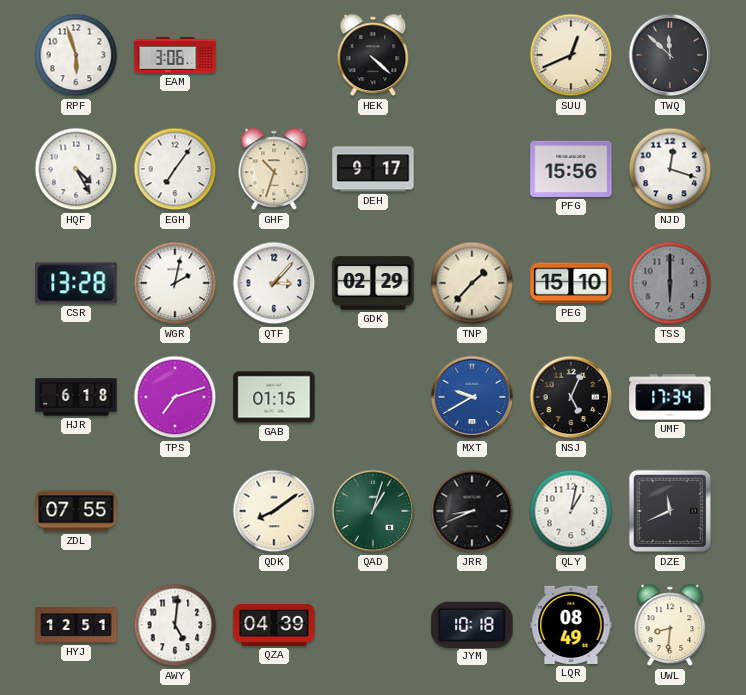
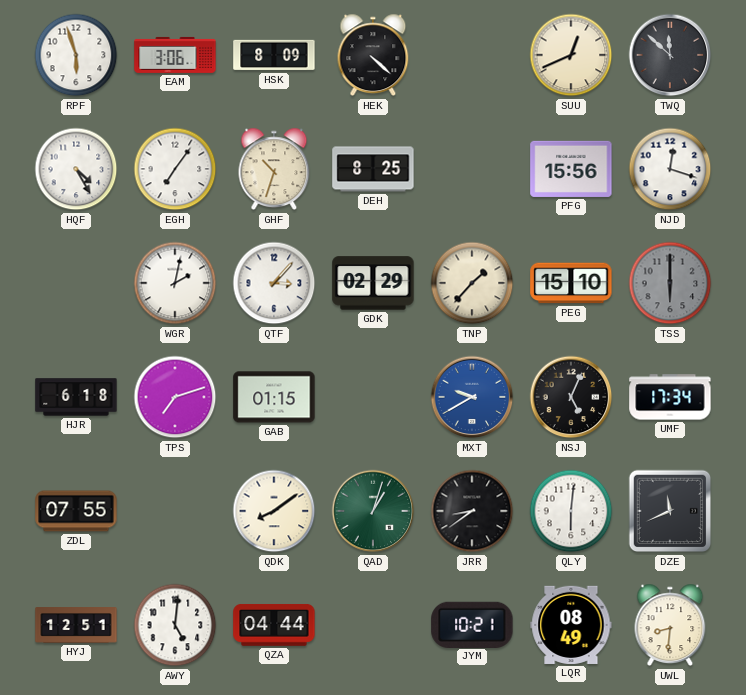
HSK: none -> 8:09 (274, 55)
DEH: 9:17 -> 8:25 (373, 169)
CSR: 13:28 -> none (76, 283)
JRR: 8:41 -> 8:39 (472, 511)
QLY: 1:02 -> 6:01 (571, 511)
QZA: 04:39 -> 04:44 (274, 625)
JYM: 10:18 -> 10:21 (472, 624)
